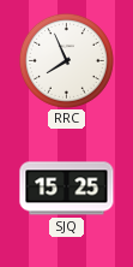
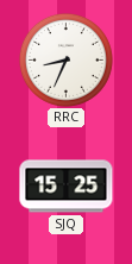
RRC: 7:56 -> 8:34 (65, 59)
